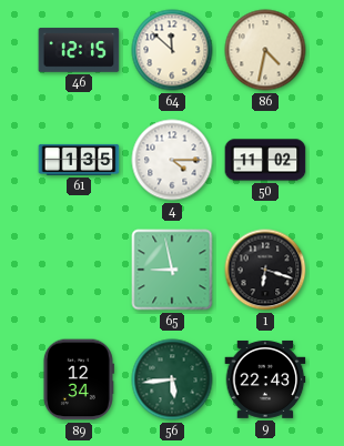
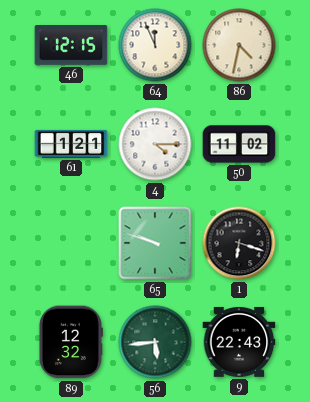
64: 11:52 -> 11:56 (155, 45)
61: 1:35 -> 1:21 (71, 144)
65: 8:58 -> 9:48 (155, 243)
89: 12:34 -> 12:32 (70, 342)
